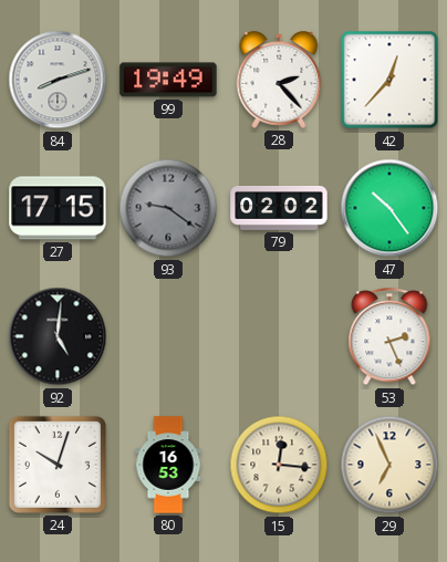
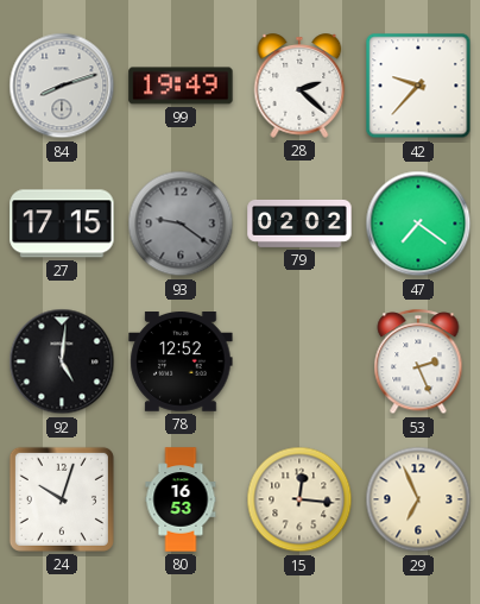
28: 2:23 -> 2:22 (299, 86)
42: 12:37 -> 9:37 (418, 86)
47: 10:24 -> 7:21 (418, 224)
78: none -> 12:52 (181, 363)
